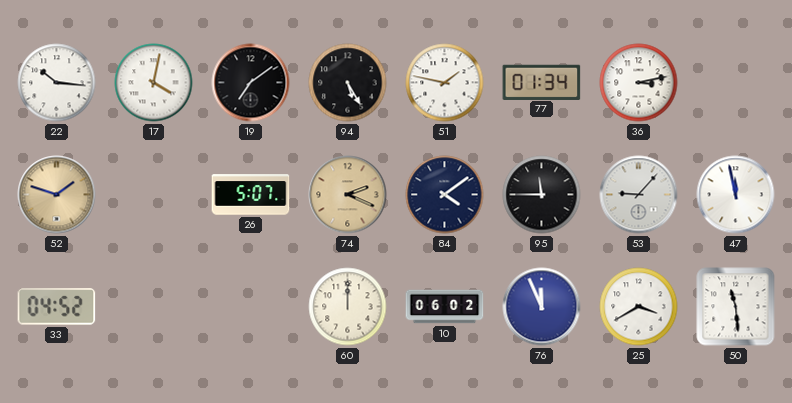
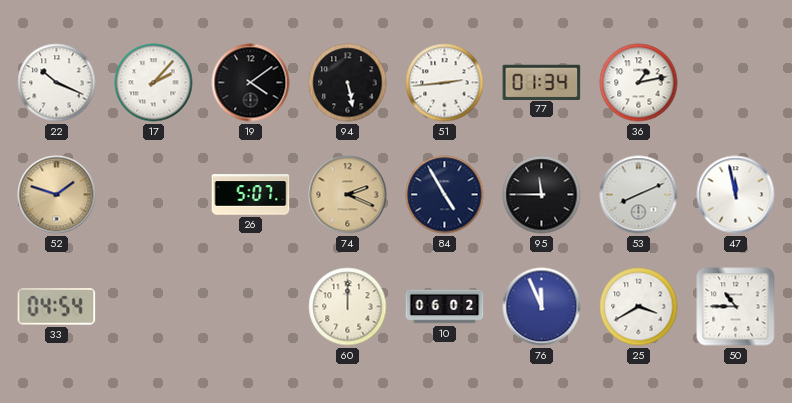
22: 10:16 -> 10:19 (57, 83)
17: 4:02 -> 2:07 (154, 83)
19: 7:09 -> 4:09 (251, 83)
94: 5:25 -> 5:28 (348, 83)
51: 1:47 -> 2:44 (445, 83)
36: 3:13 -> 1:13 (639, 83)
84: 4:09 -> 4:55 (445, 195)
53: 9:07 -> 8:11 (639, 195)
33: 04:52 -> 04:54 (57, 307)
50: 11:29 -> 10:45 (736, 307)
